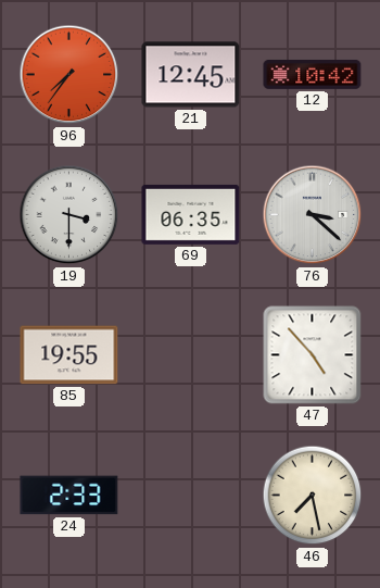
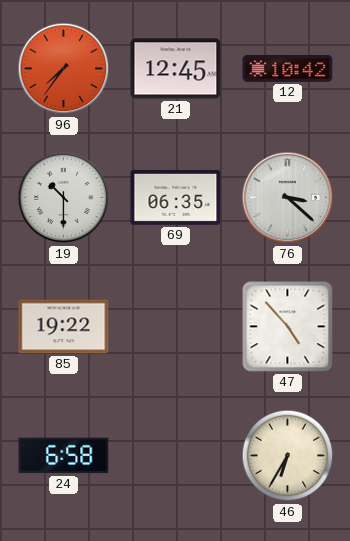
19: 3:30 -> 10:30 (64, 198)
85: 19:55 -> 19:22 (64, 327)
24: 2:33 -> 6:58 (64, 456)
46: 7:28 -> 6:35 (288, 456)
